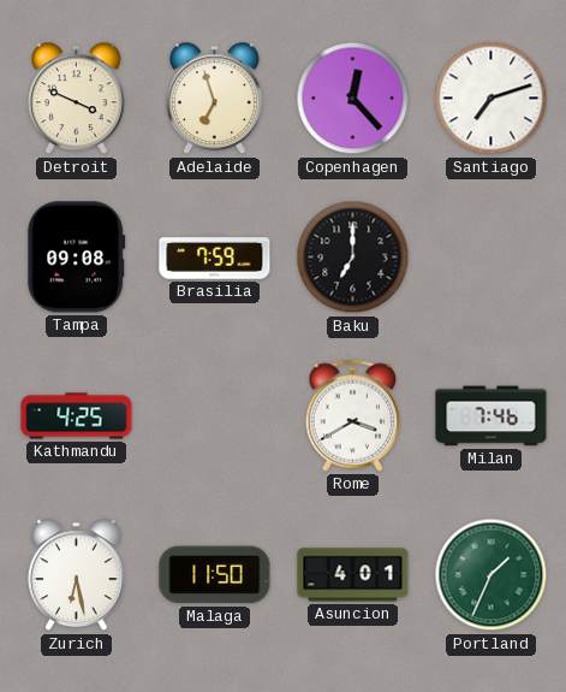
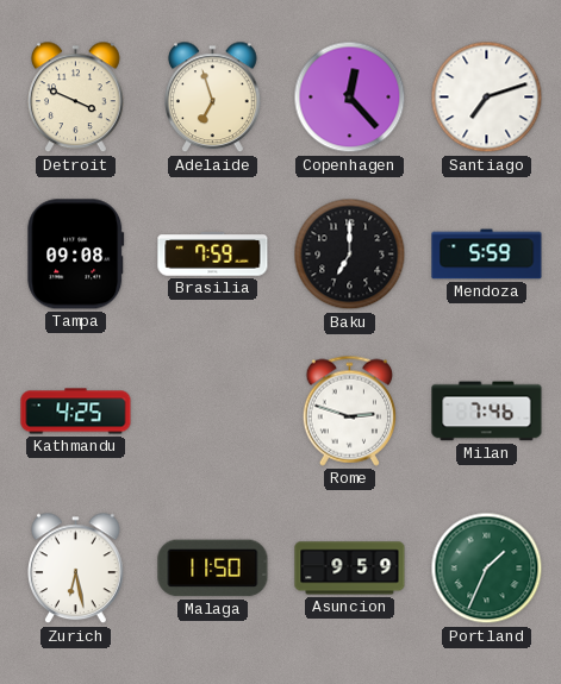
Mendoza: none -> 5:59 (487, 255)
Rome: 3:40 -> 2:48 (349, 410)
Asuncion: 4:01 -> 9:59 (350, 569)
